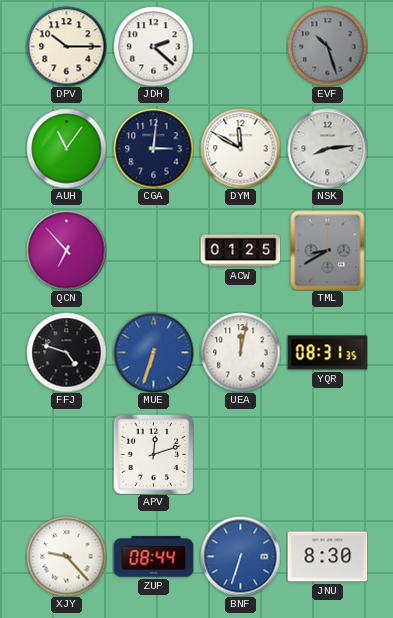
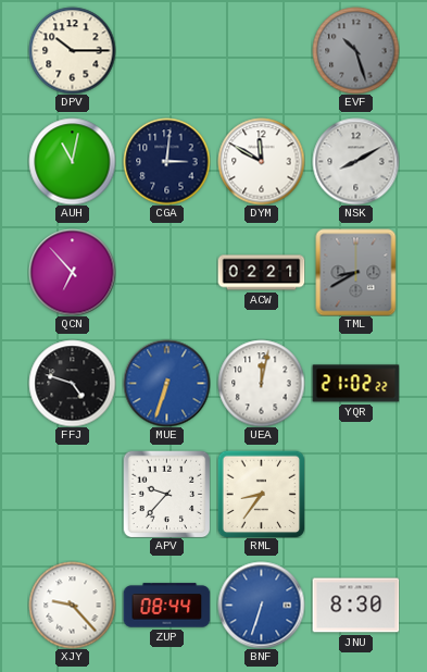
JDH: 2:22 -> none (153, 46)
AUH: 11:06 -> 11:02 (72, 161)
NSK: 8:14 -> 8:10 (355, 161)
ACW: 01:25 -> 02:21 (261, 273)
YQR: 08:31 -> 21:02 (355, 384)
APV: 12:12 -> 9:37 (166, 494)
RML: none -> 8:36 (261, 494)
